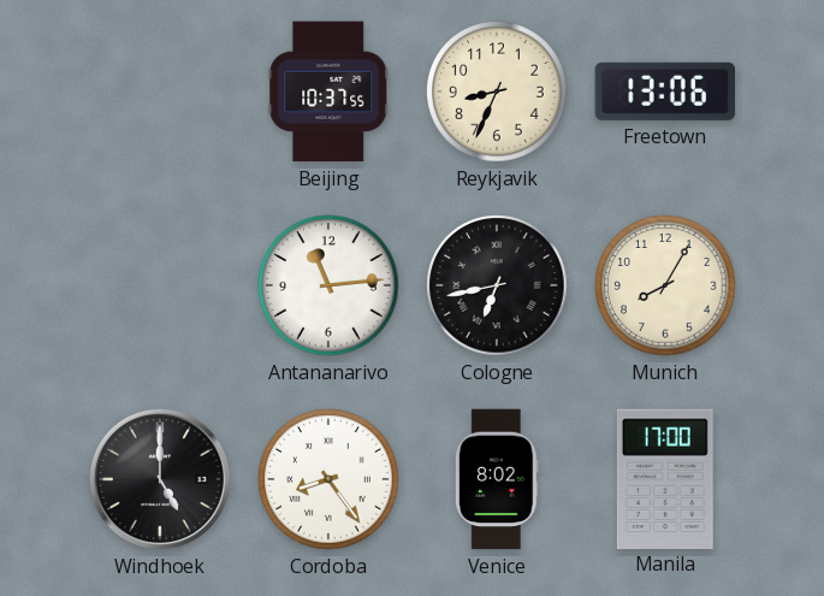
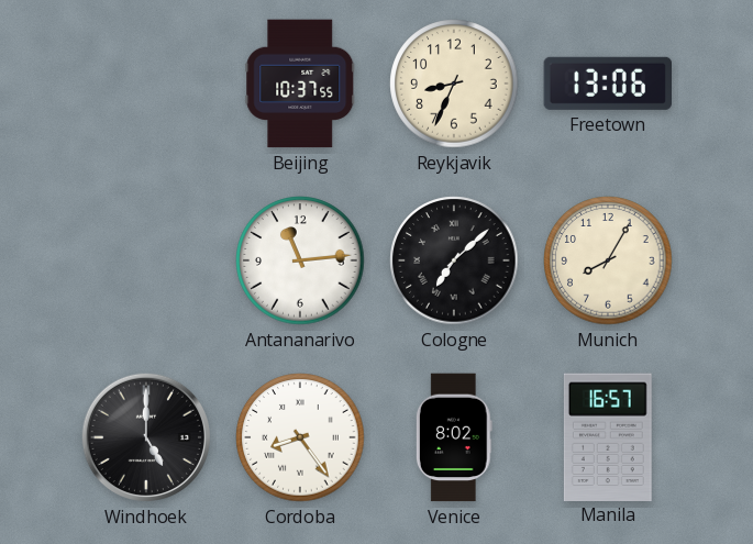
Cologne: 6:43 -> 7:08 (454, 260)
Manila: 17:00 -> 16:57 (608, 436)
